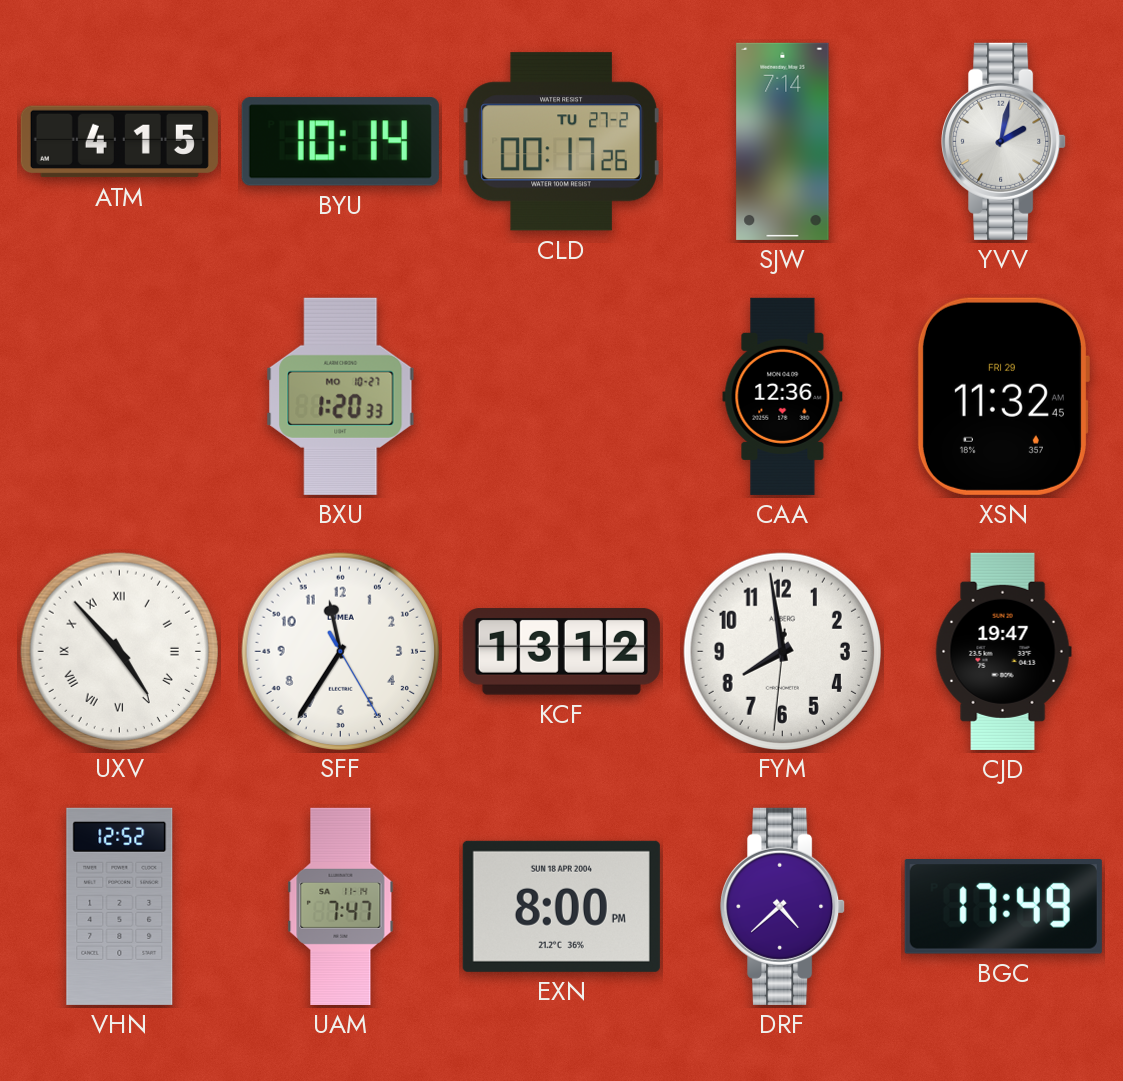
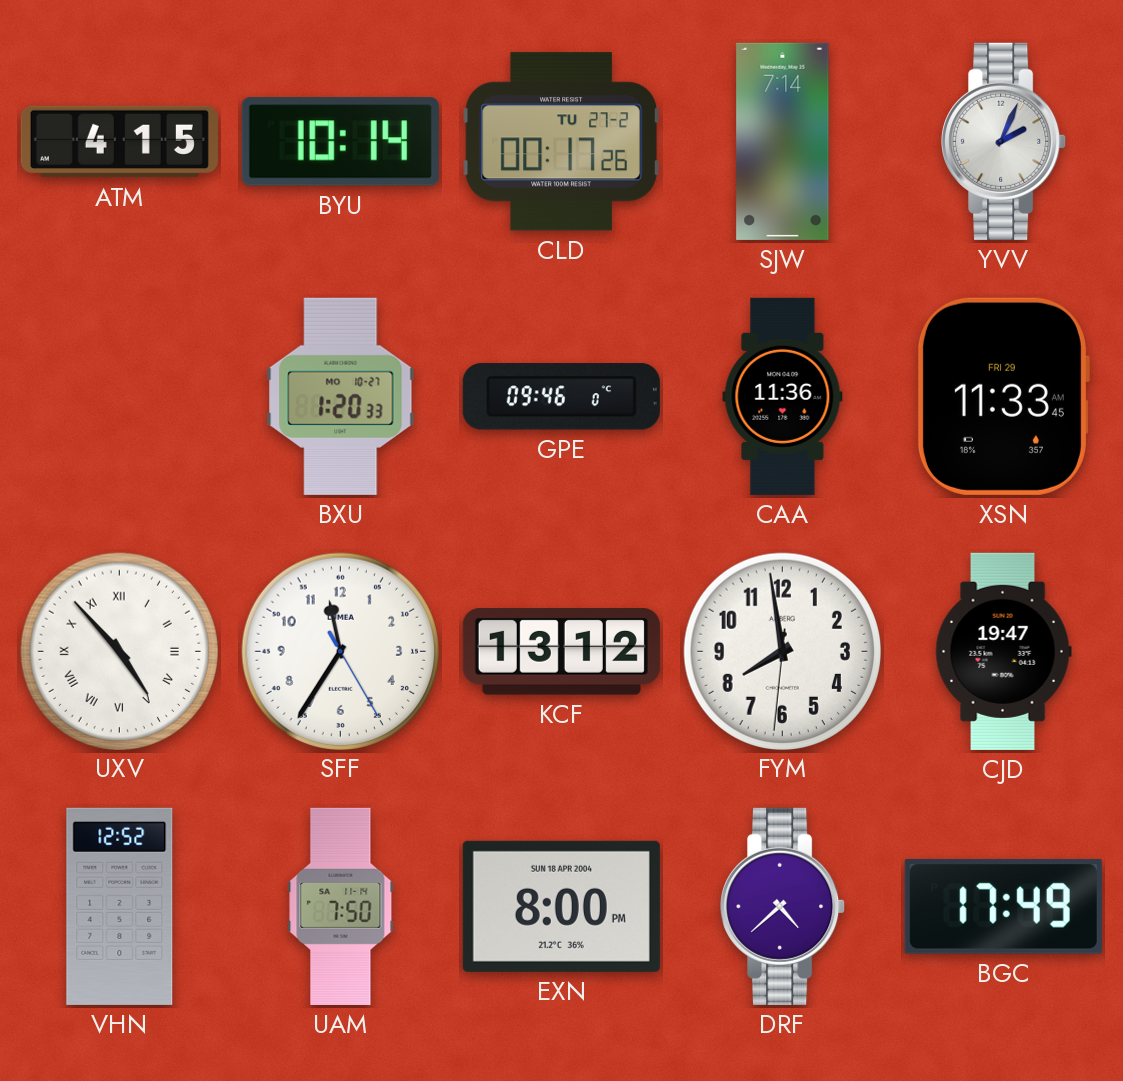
YVV: 2:02 -> 2:04 (1004, 141)
GPE: none -> 09:46 (561, 397)
CAA: 12:36 -> 11:36 (783, 396)
XSN: 11:32 -> 11:33 (1003, 396)
UAM: 7:47 -> 7:50 (341, 906)
